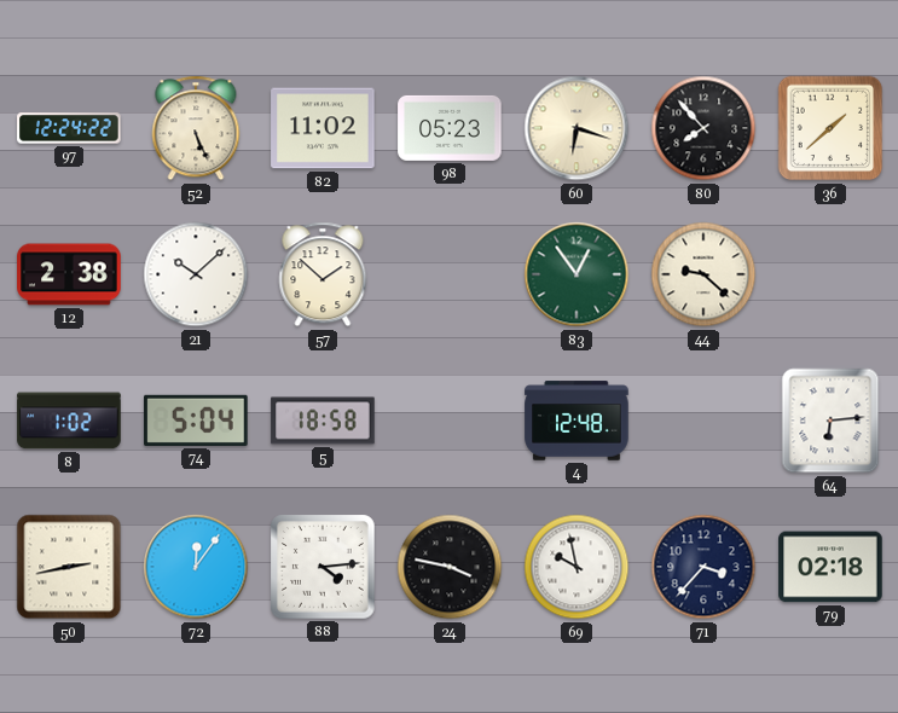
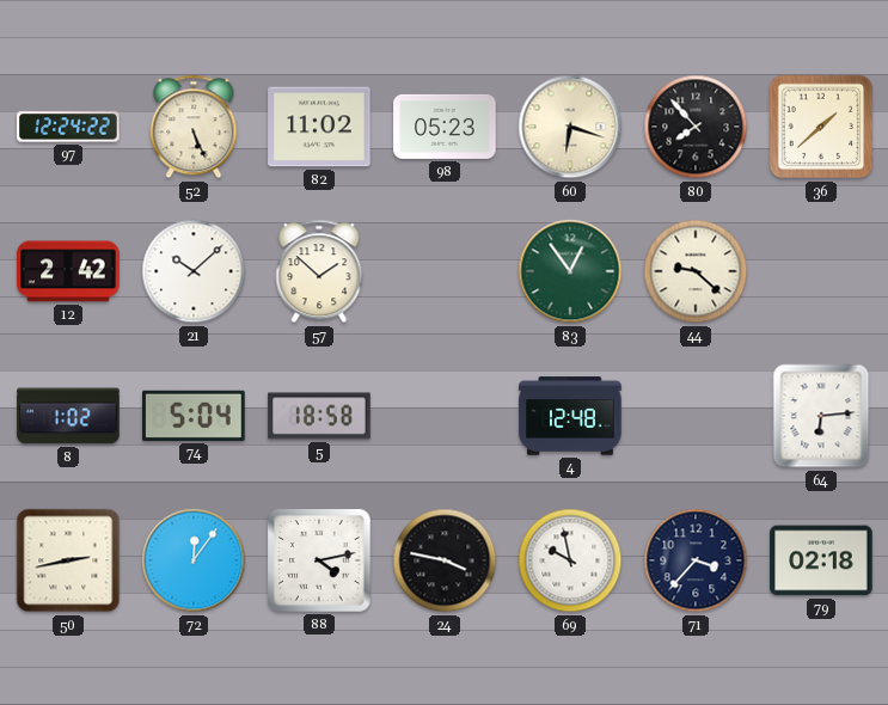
12: 2:38 -> 2:42 (68, 271)
88: 4:14 -> 4:13 (319, 560)
